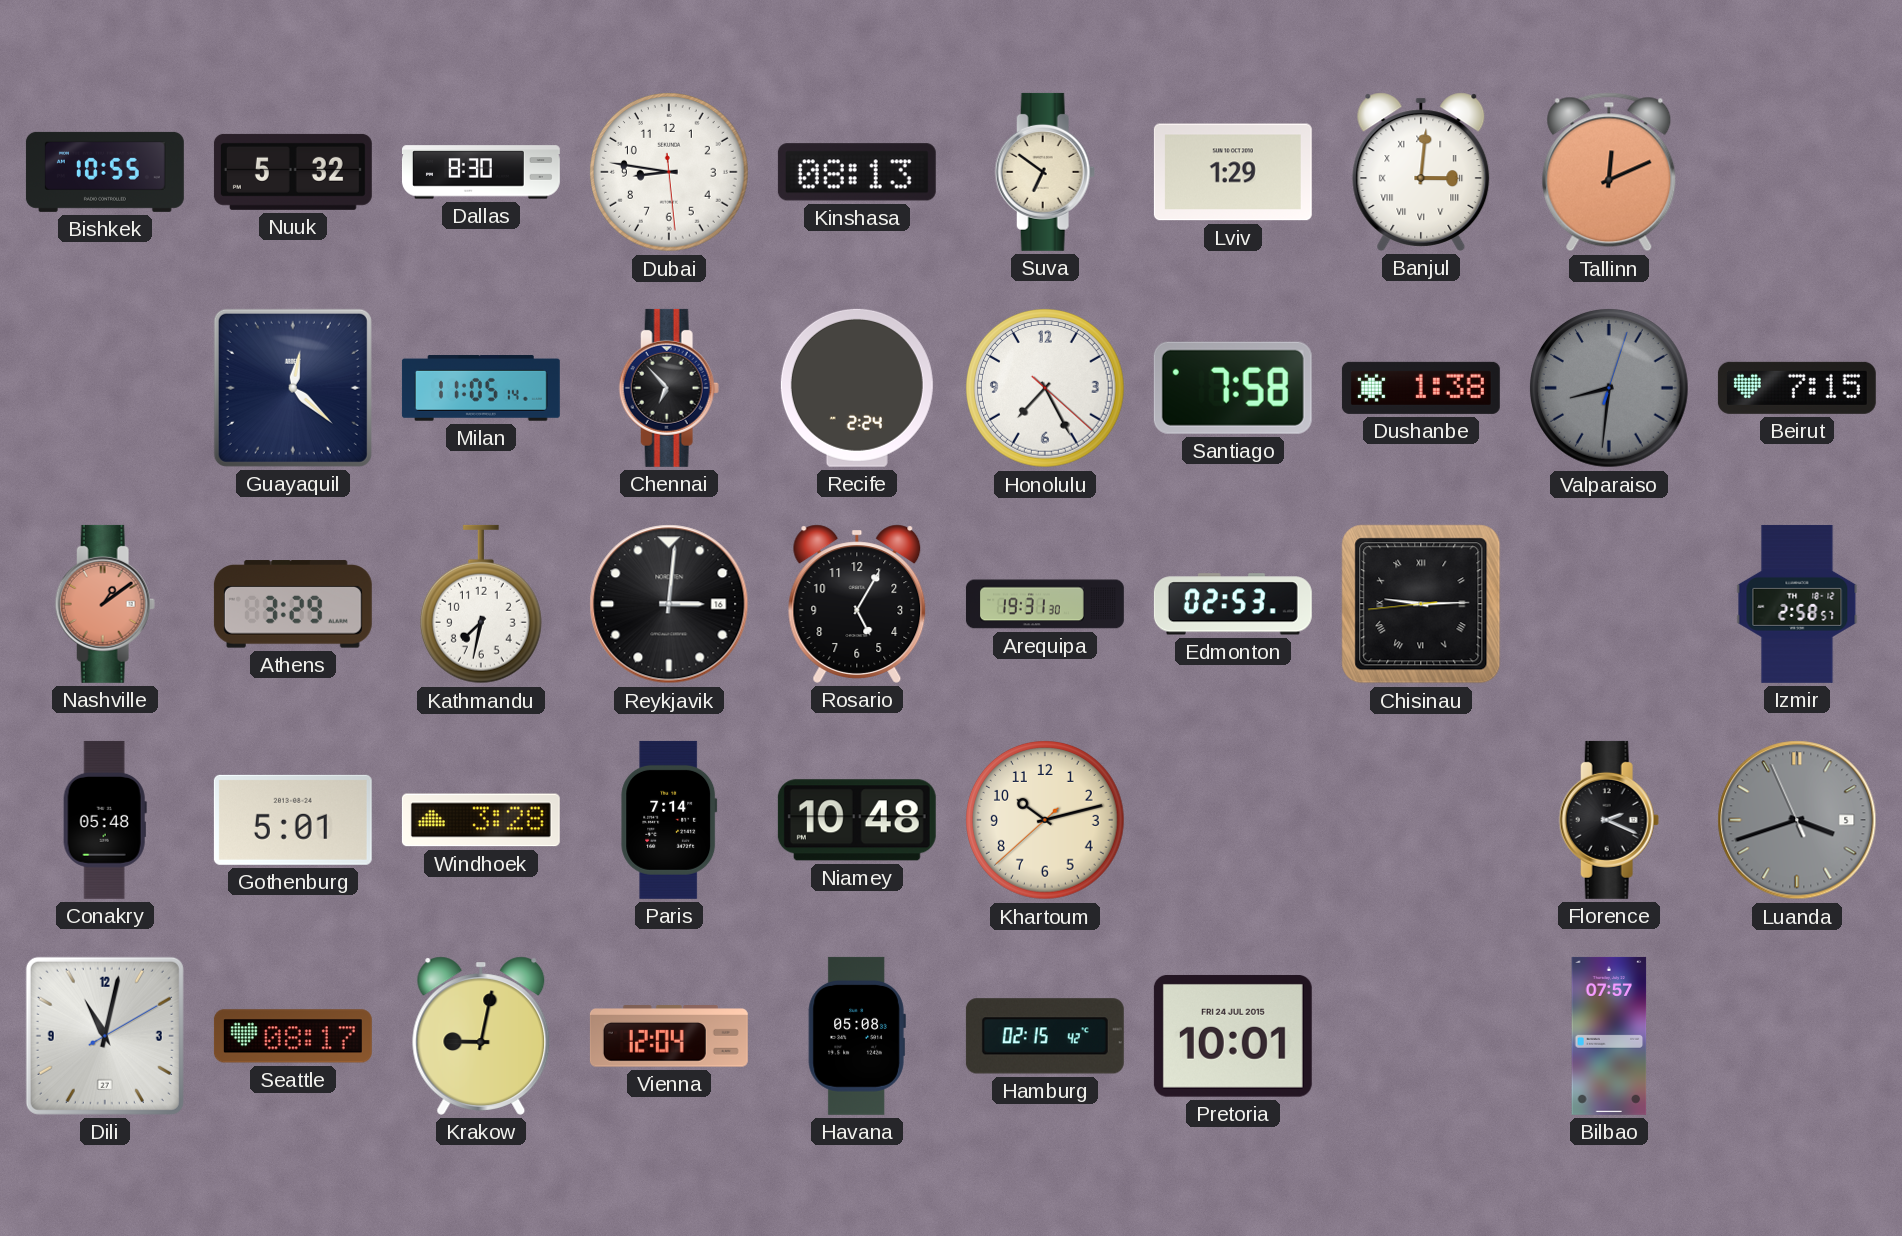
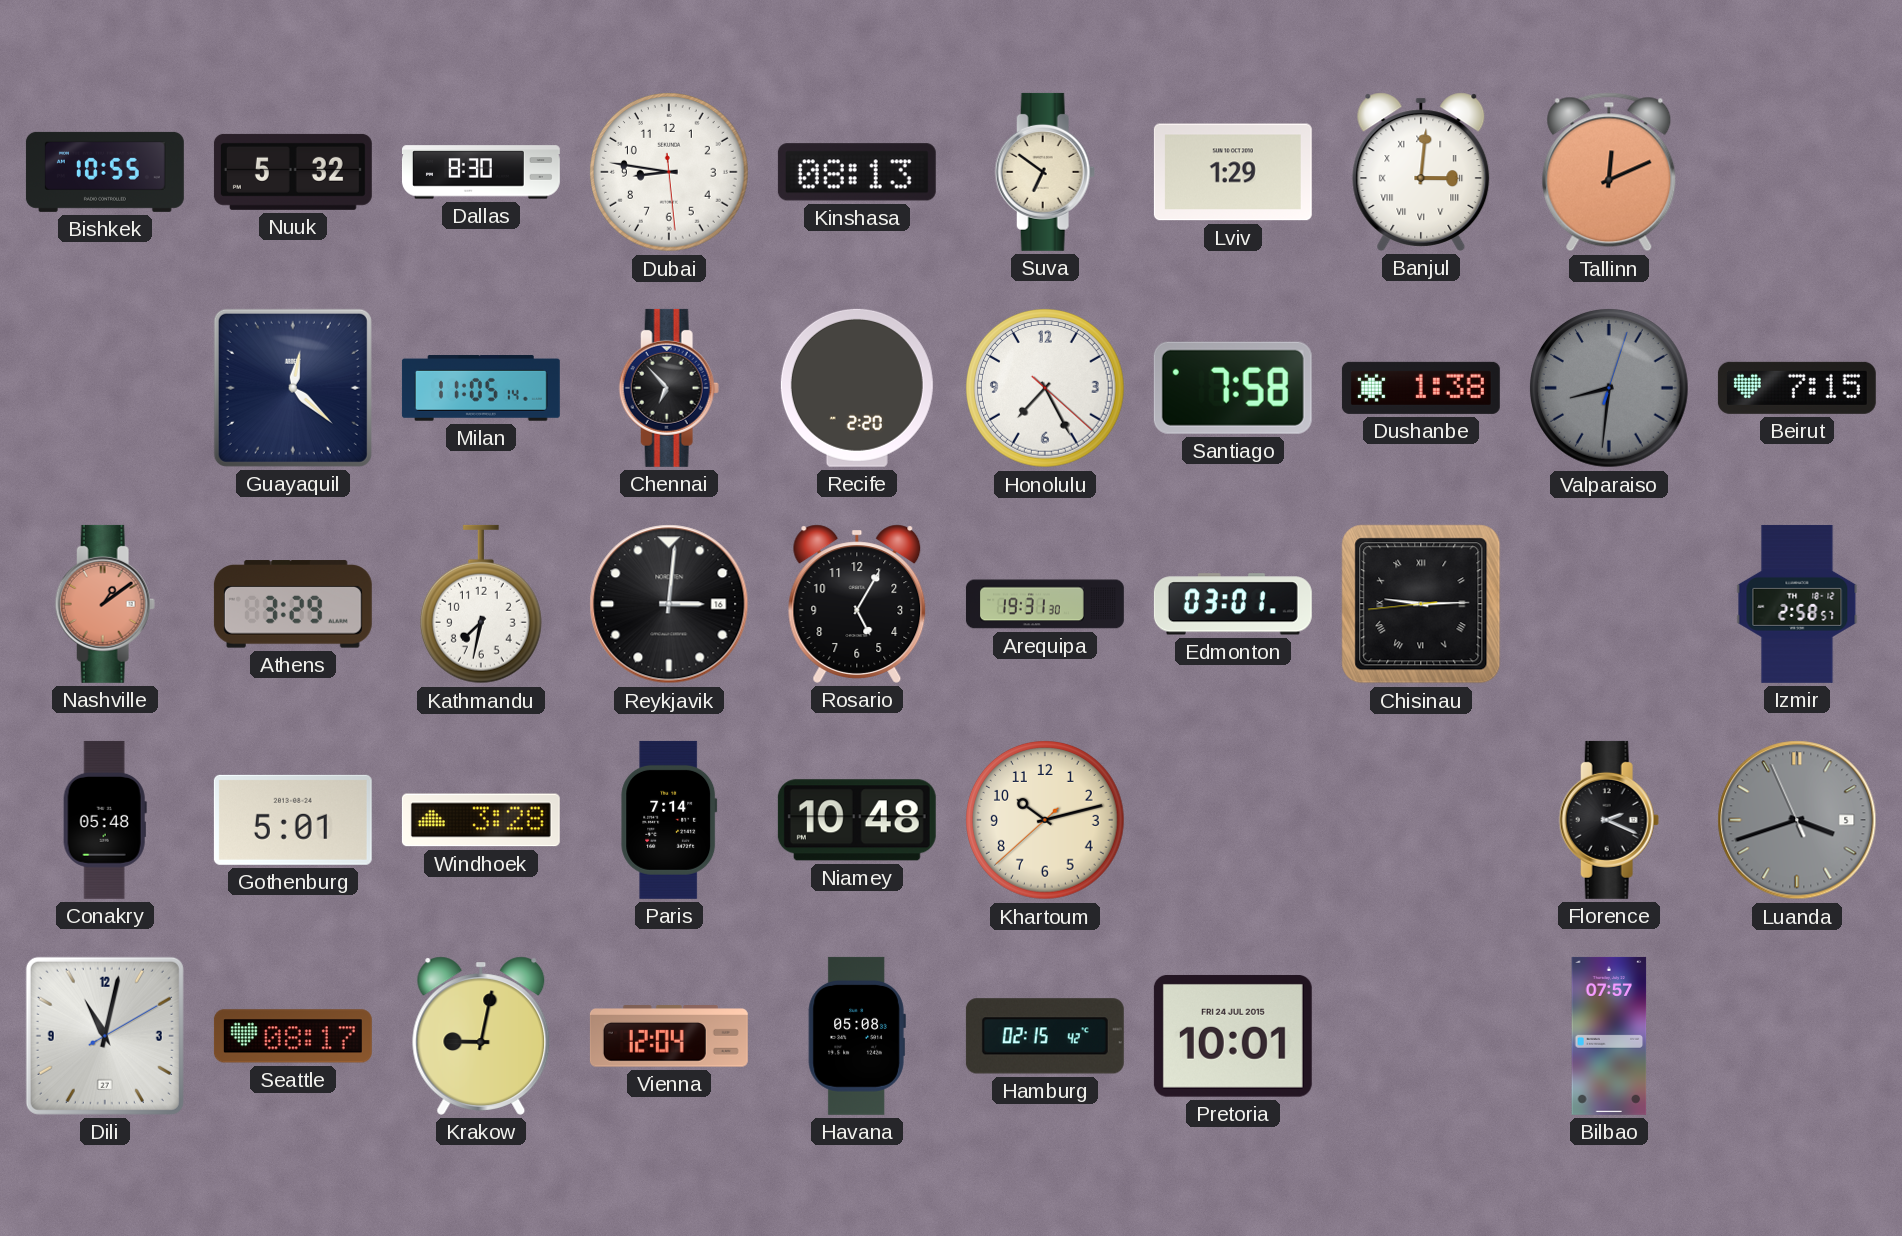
Recife: 2:24 -> 2:20 (857, 388)
Edmonton: 02:53 -> 03:01 (1233, 604)
